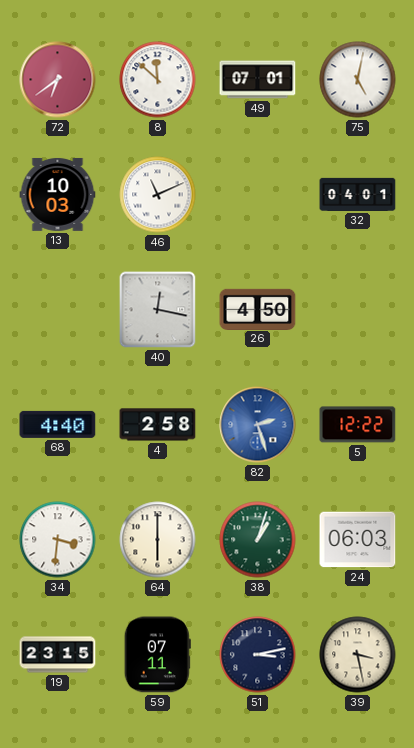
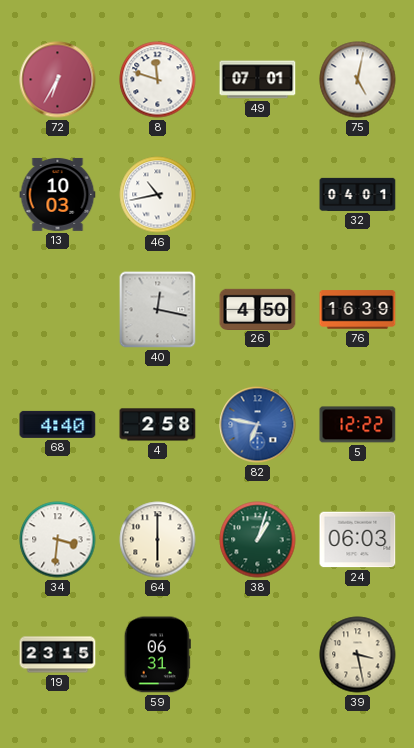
72: 6:39 -> 6:35 (58, 80)
8: 11:52 -> 11:48 (158, 80)
46: 11:11 -> 10:43 (158, 195)
76: none -> 16:39 (358, 310)
82: 2:27 -> 6:47 (258, 425)
59: 07:11 -> 06:31 (157, 655)
51: 3:13 -> none (258, 655)
